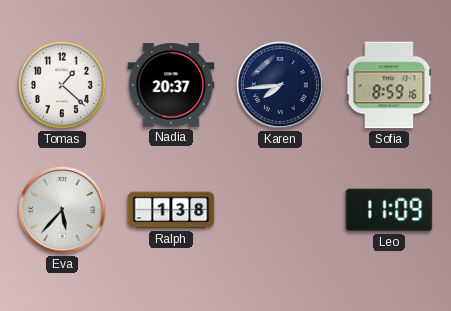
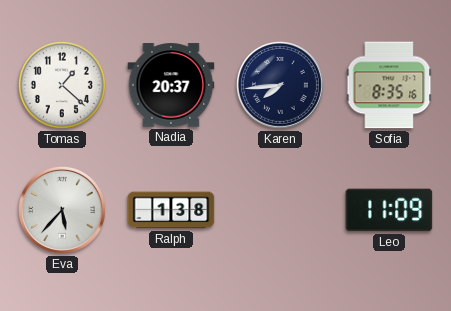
Sofia: 8:59 -> 8:35 (389, 85)
